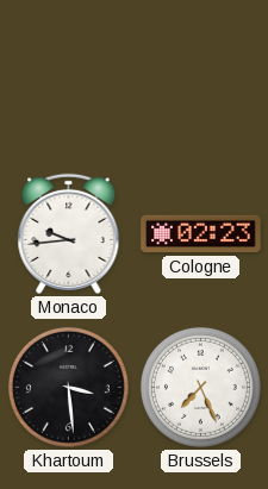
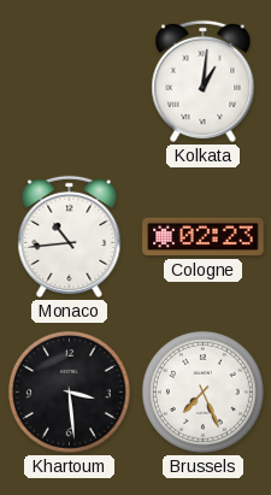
Kolkata: none -> 1:01 (204, 81)
Monaco: 9:44 -> 10:44 (70, 236)
